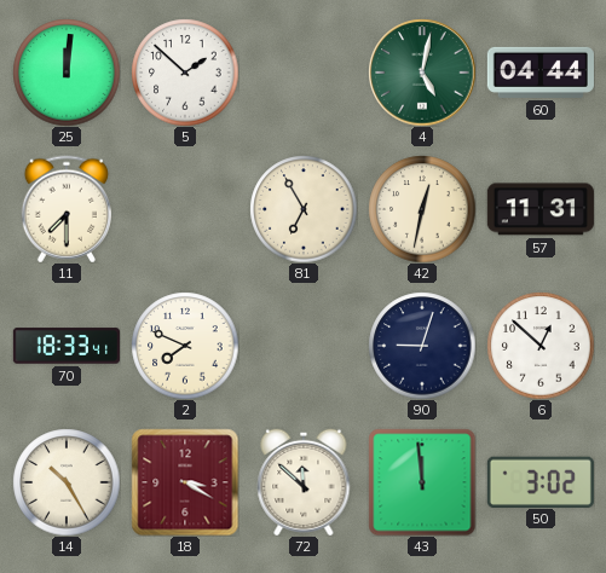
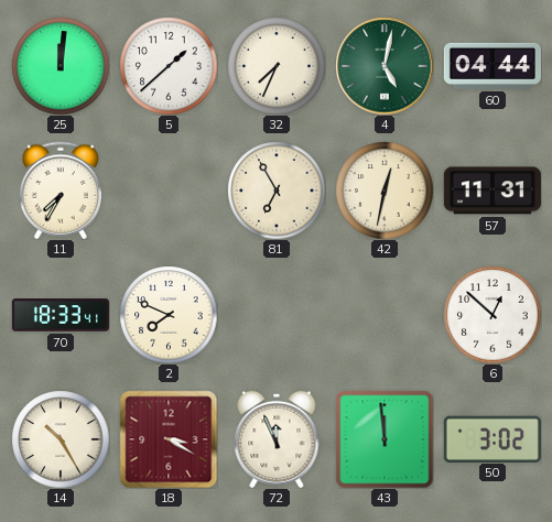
5: 1:52 -> 1:38 (169, 66)
32: none -> 7:34 (277, 66)
11: 7:30 -> 7:35 (61, 191)
90: 9:03 -> none (422, 346)
72: 11:52 -> 11:56 (277, 439)
